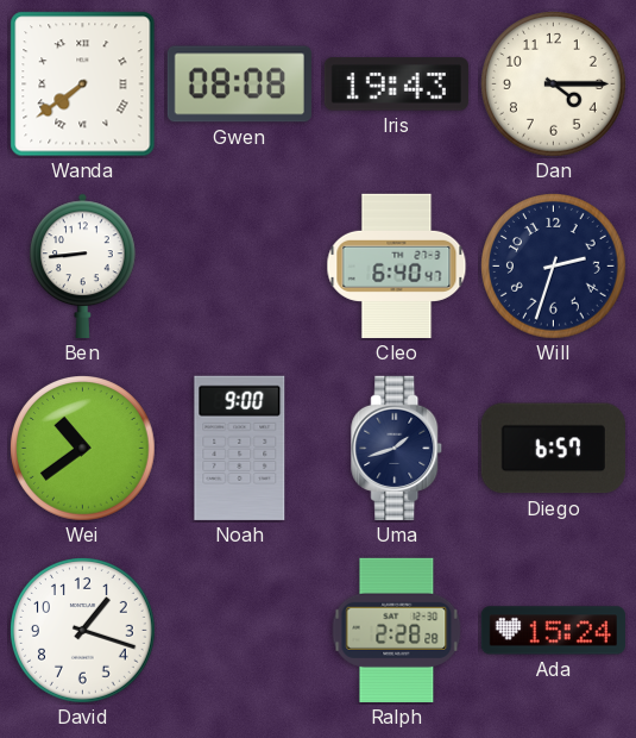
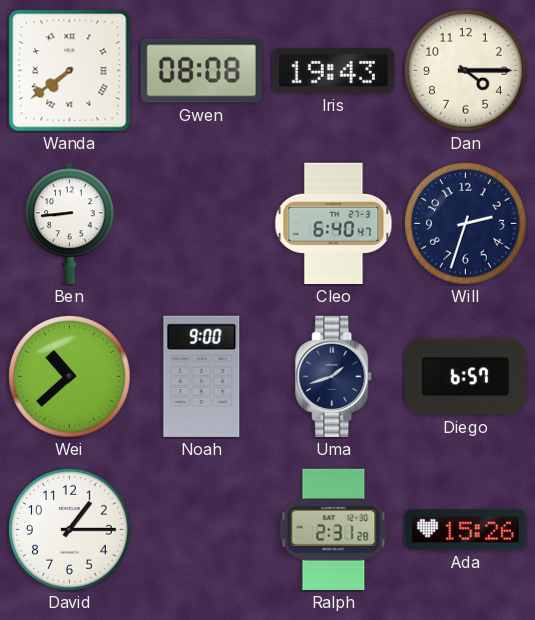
Wei: 10:39 -> 10:38 (70, 377)
David: 1:18 -> 1:15 (70, 530)
Ralph: 2:28 -> 2:31 (334, 529)
Ada: 15:24 -> 15:26 (465, 530)
